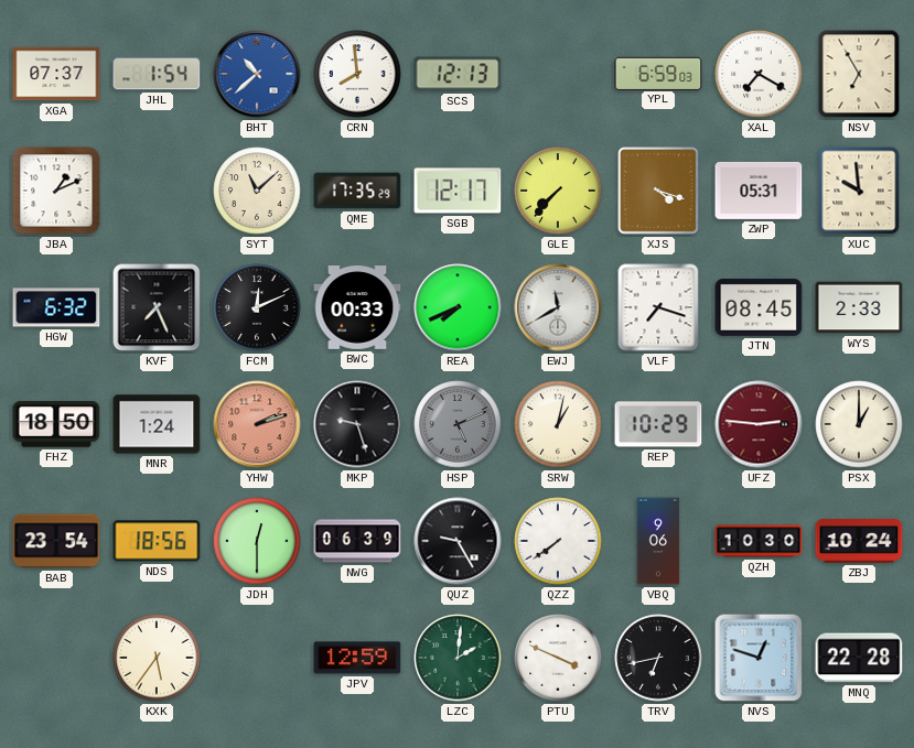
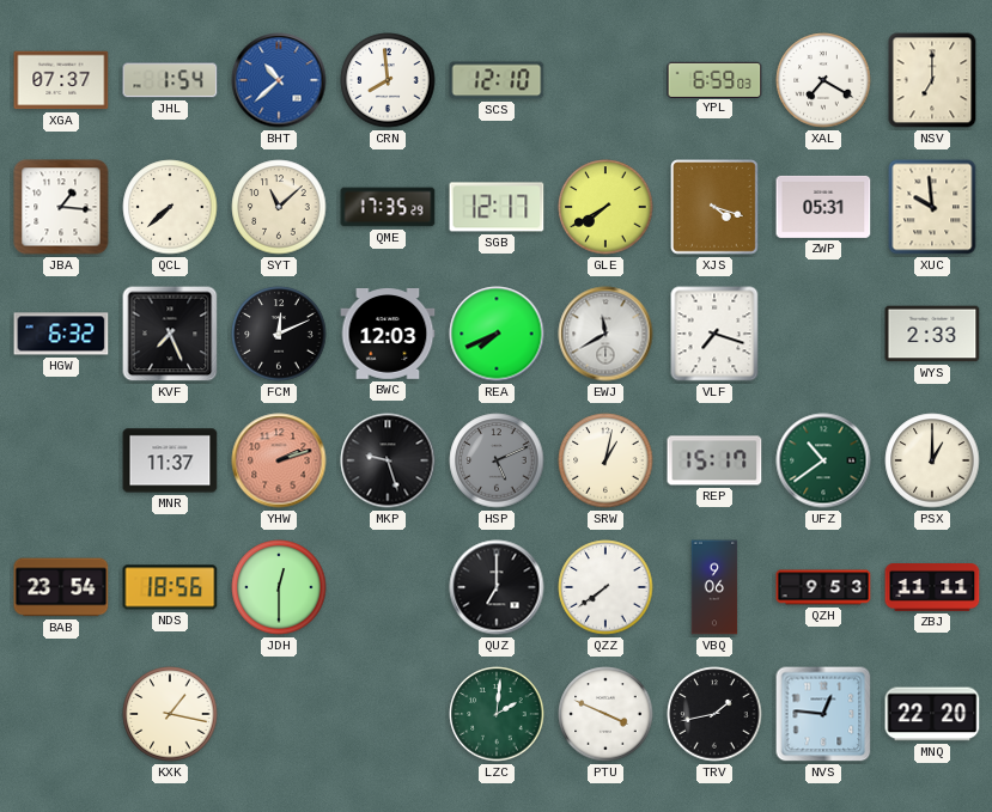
SCS: 12:13 -> 12:10 (497, 80)
NSV: 6:55 -> 7:00 (932, 80)
JBA: 1:11 -> 1:16 (61, 207)
QCL: none -> 7:38 (170, 207)
GLE: 7:37 -> 7:40 (605, 207)
BWC: 00:33 -> 12:03 (388, 335)
JTN: 08:45 -> none (759, 307)
FHZ: 18:50 -> none (56, 424)
MNR: 1:24 -> 11:37 (170, 460)
REP: 10:29 -> 15:17 (714, 460)
UFZ: 2:46 -> 10:39 (823, 460)
UFZ dial: burgundy -> green (823, 460)
NWG: 06:39 -> none (357, 541)
QUZ: 9:25 -> 7:00 (497, 587)
QZH: 10:30 -> 9:53 (823, 587)
ZBJ: 10:24 -> 11:11 (932, 588)
KXK: 5:36 -> 1:17 (170, 714)
JPV: 12:59 -> none (357, 658)
TRV: 6:43 -> 1:43 (714, 714)
NVS: 12:48 -> 12:46 (823, 714)
MNQ: 22:28 -> 22:20 (932, 714)
